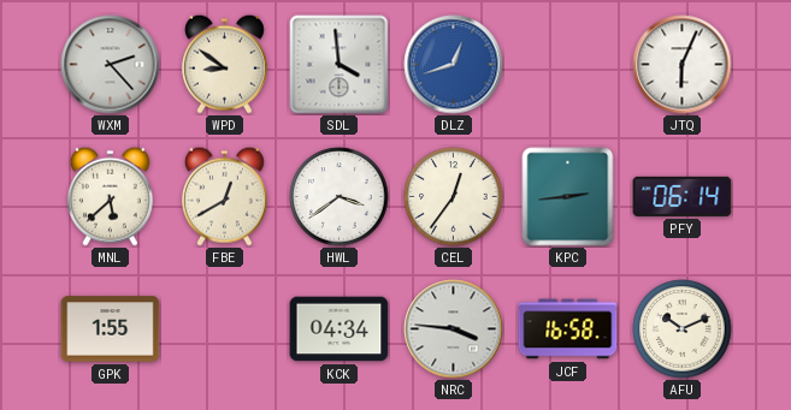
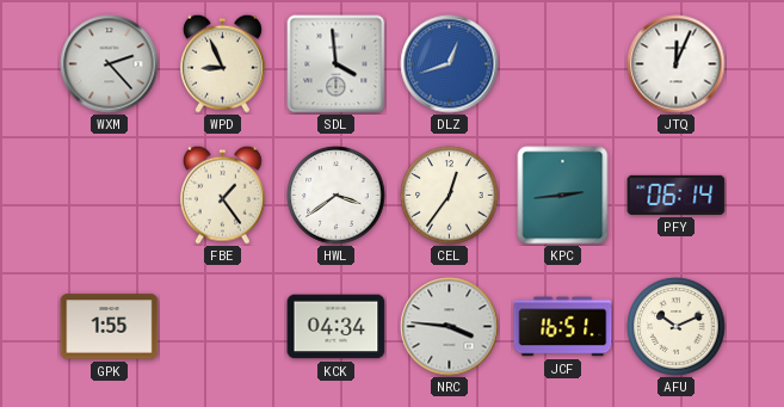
WPD: 8:51 -> 8:56 (222, 63)
JTQ: 6:04 -> 12:04 (677, 64)
MNL: 5:38 -> none (110, 196)
FBE: 12:40 -> 1:24 (222, 195)
JCF: 16:58 -> 16:51 (563, 327)
